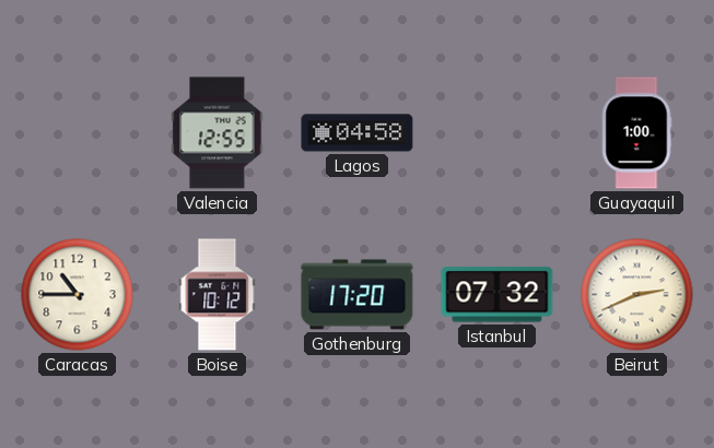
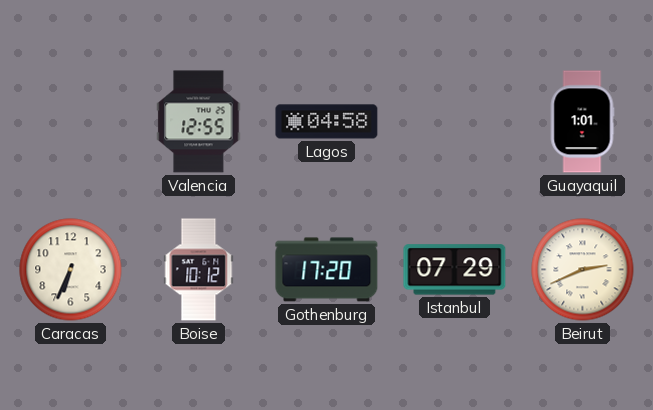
Guayaquil: 1:00 -> 1:01 (582, 122)
Caracas: 10:45 -> 6:34 (71, 270)
Istanbul: 07:32 -> 07:29 (455, 270)
